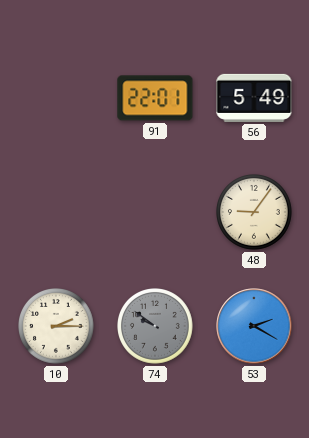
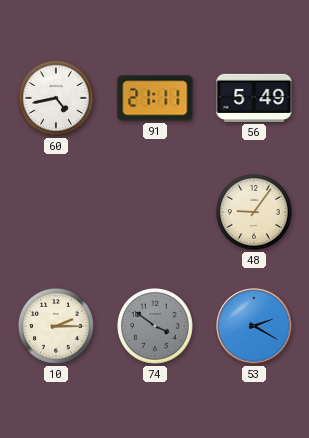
60: none -> 4:43 (57, 99)
91: 22:01 -> 21:11 (155, 98)
74: 9:51 -> 3:51 (156, 327)
